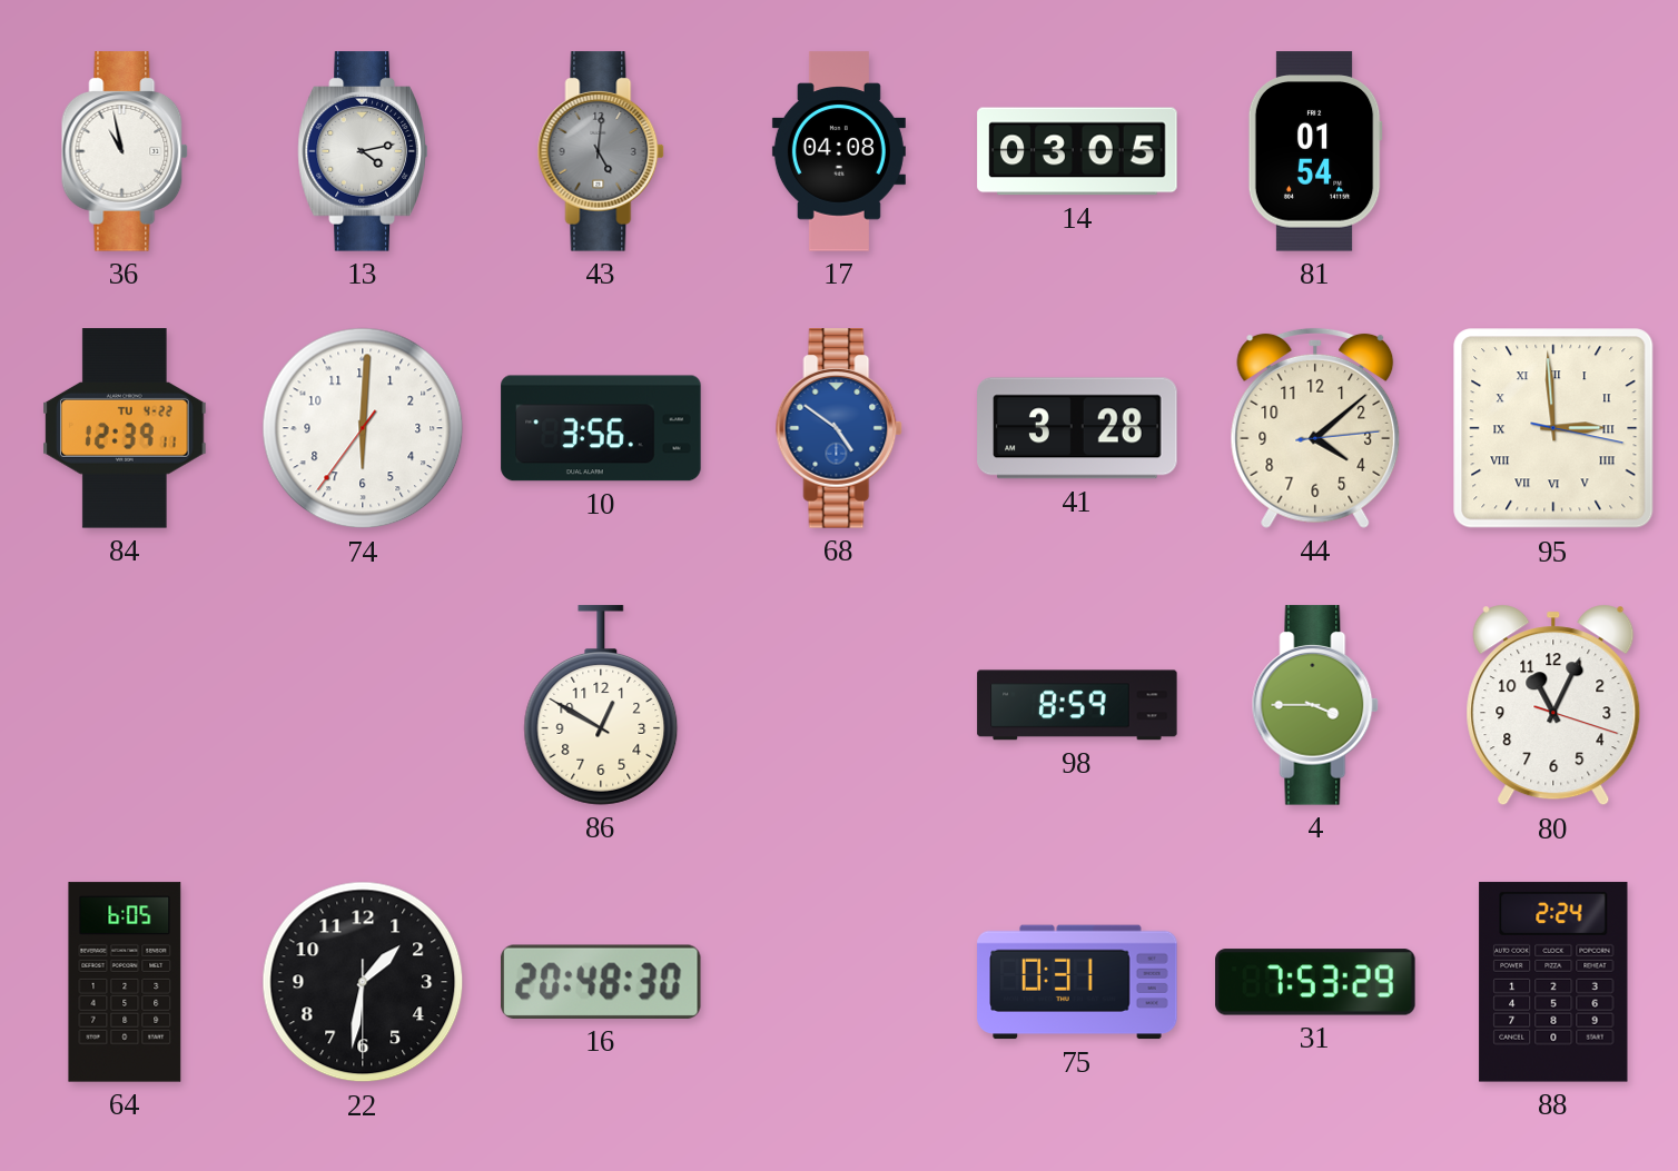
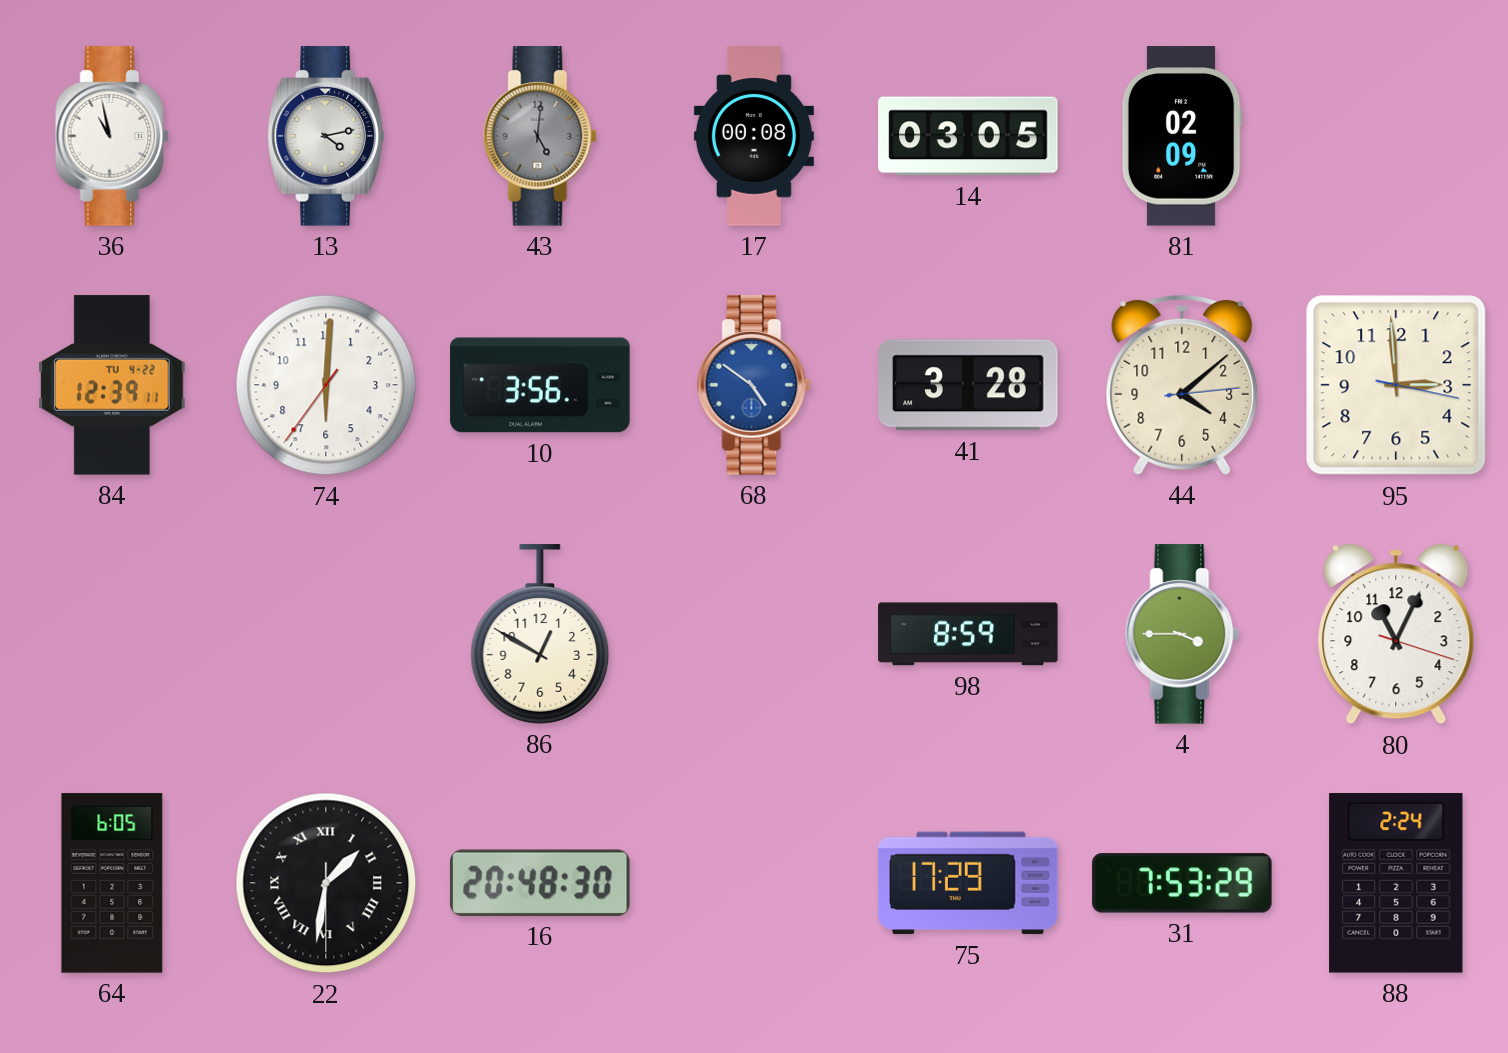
17: 04:08 -> 00:08 (754, 136)
81: 01:54 -> 02:09 (1182, 136)
95 numerals: Roman -> Arabic (1396, 385)
22 numerals: Arabic -> Roman (326, 883)
75: 0:31 -> 17:29 (968, 883)
